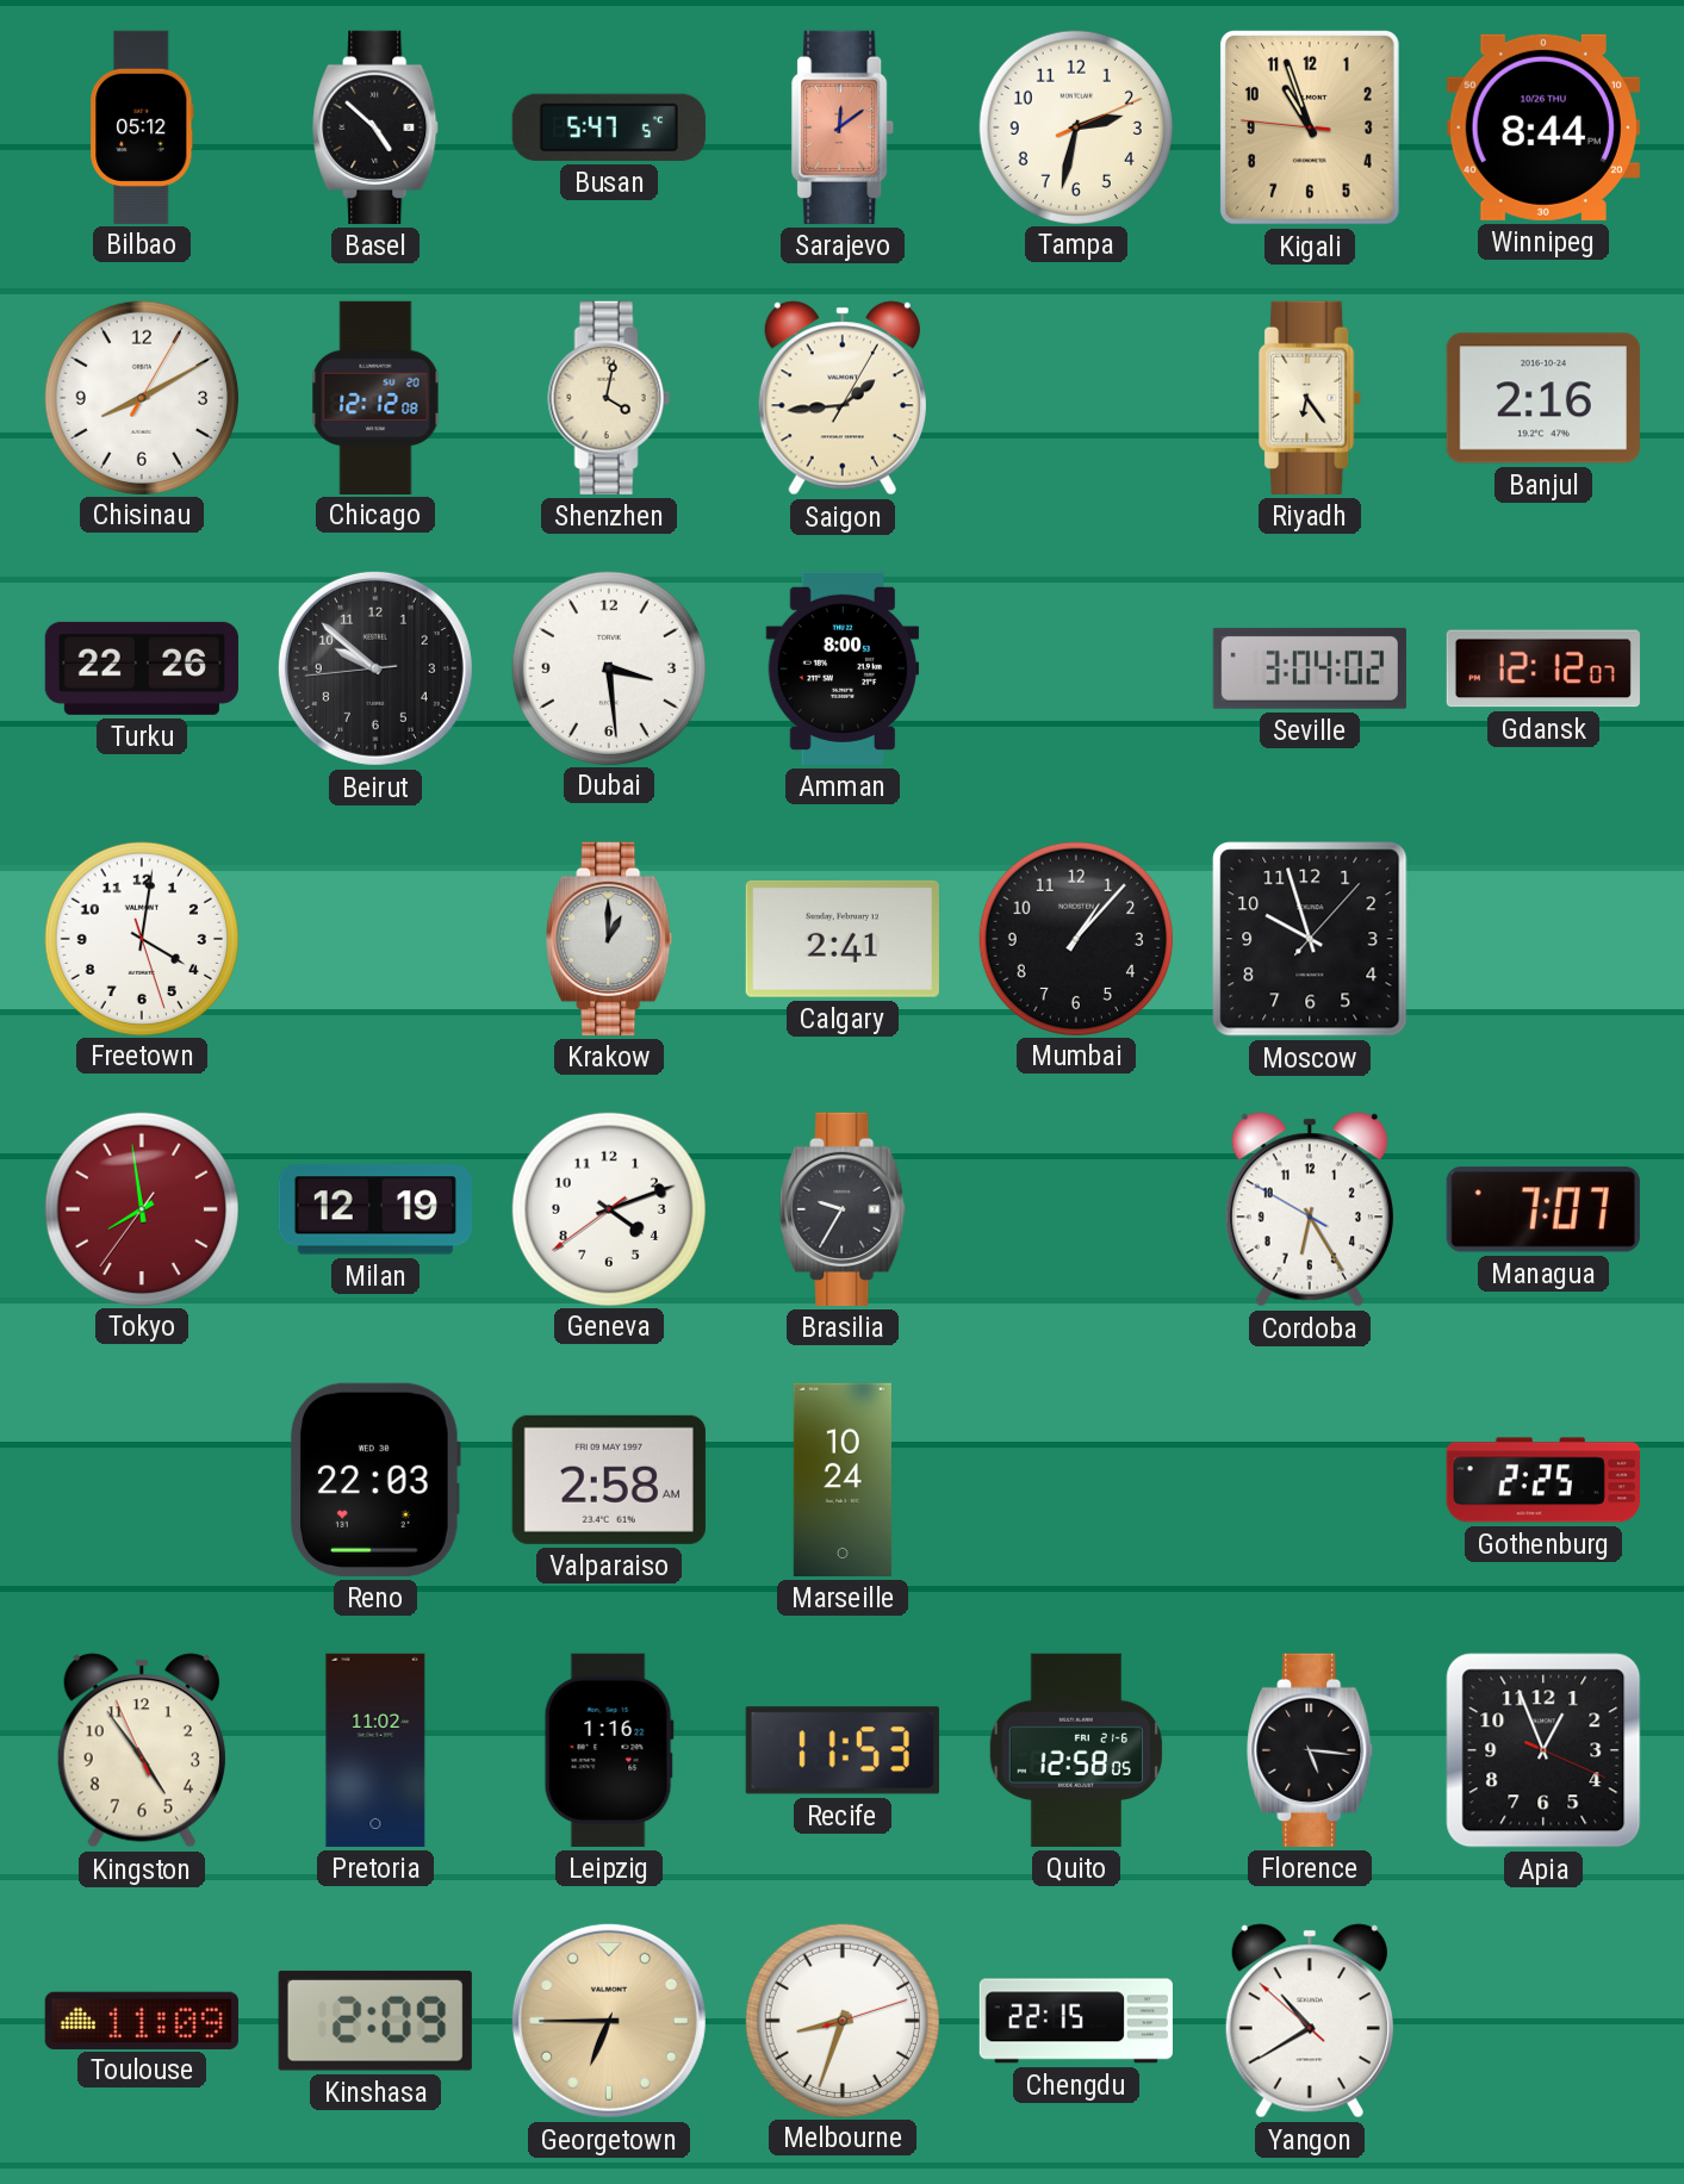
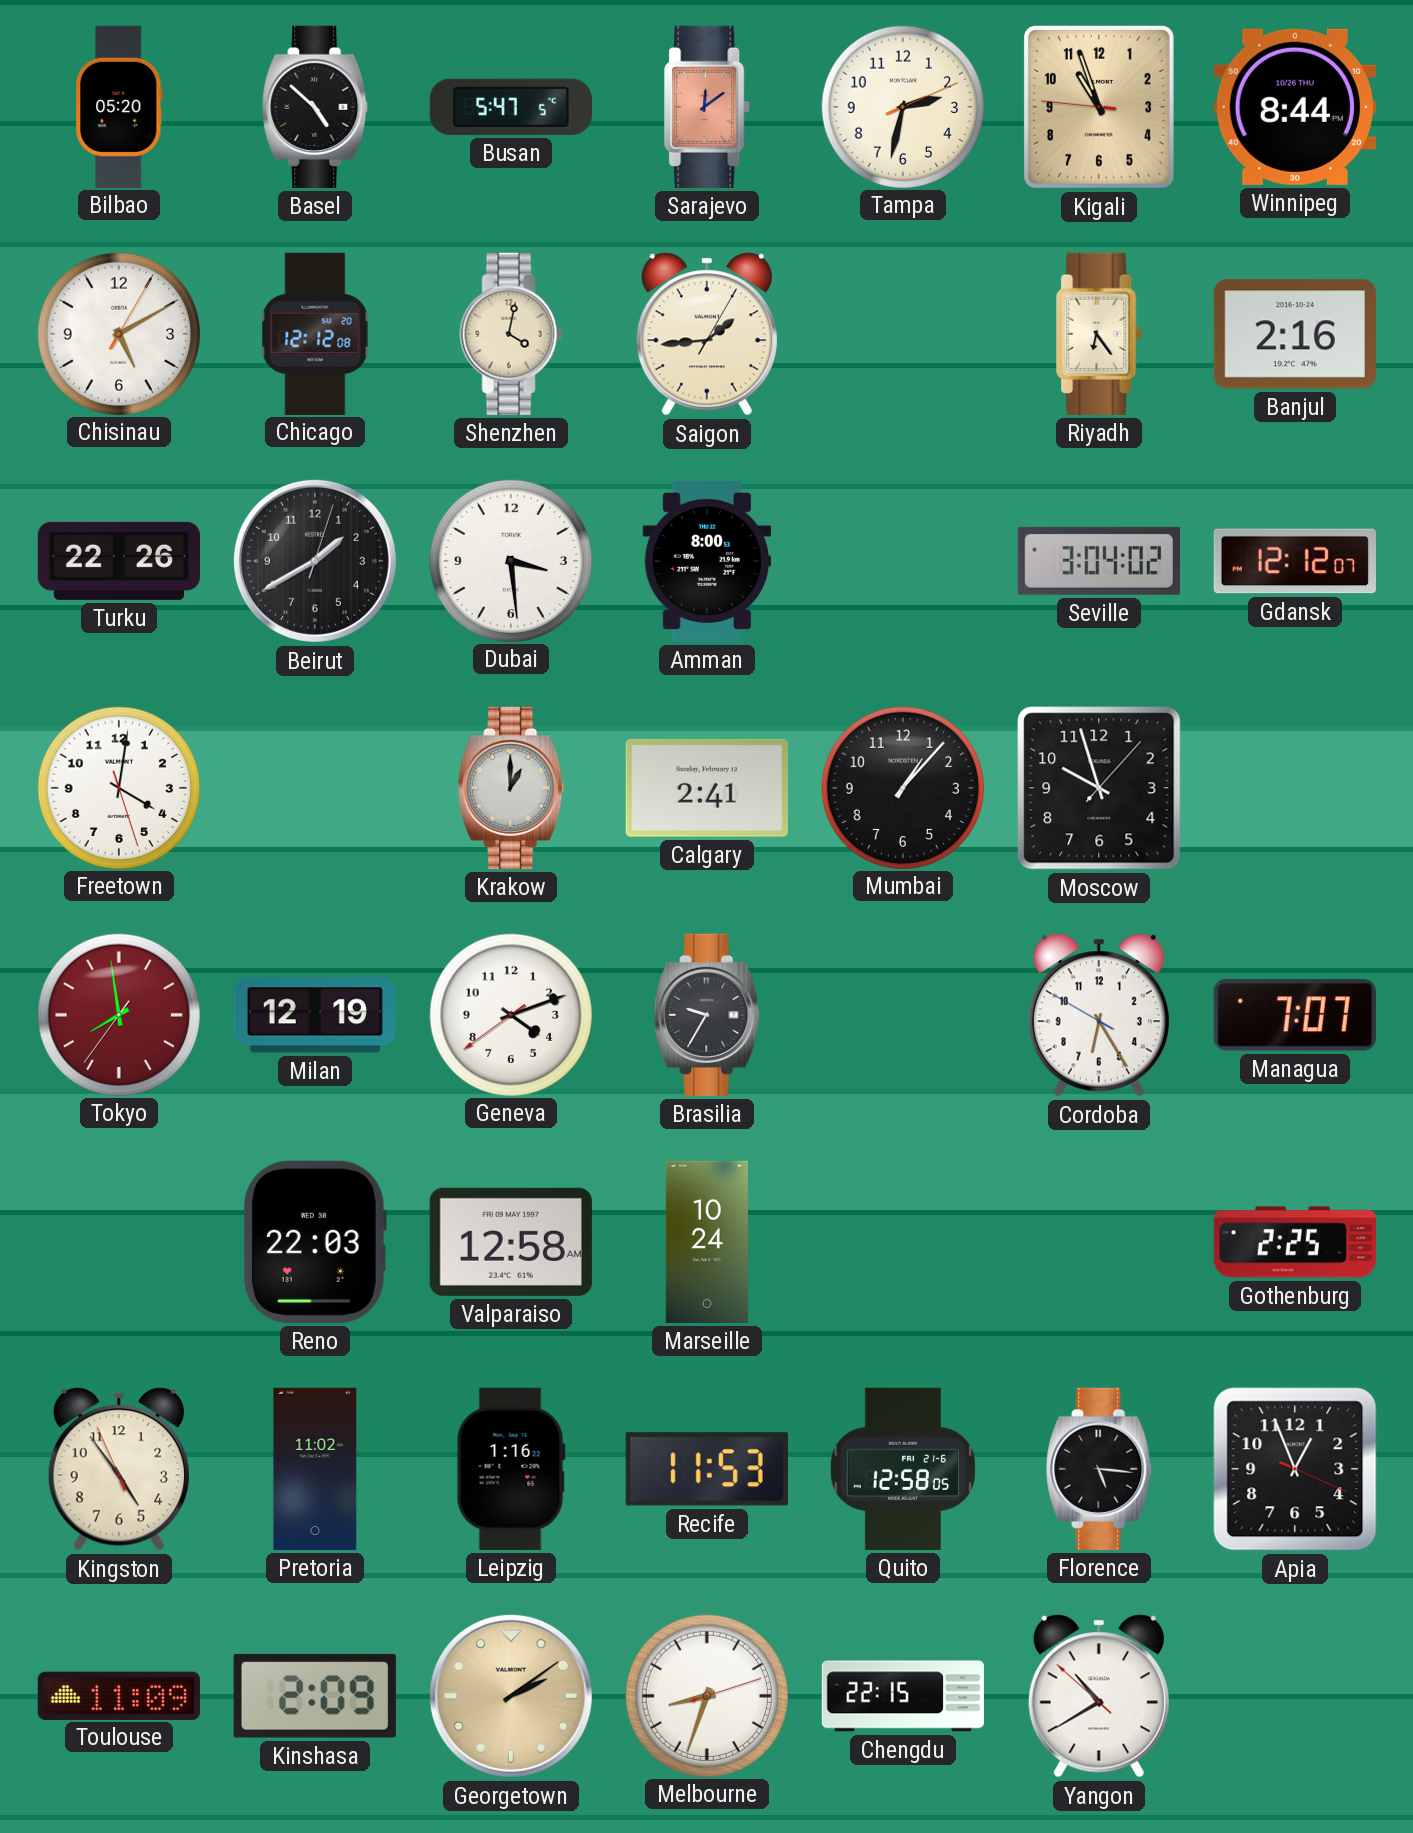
Bilbao: 05:12 -> 05:20 (119, 106)
Chisinau: 8:10 -> 5:10 (118, 333)
Beirut: 9:51 -> 1:40 (315, 561)
Valparaiso: 2:58 -> 12:58 (511, 1242)
Georgetown: 6:45 -> 2:09 (511, 1696)
